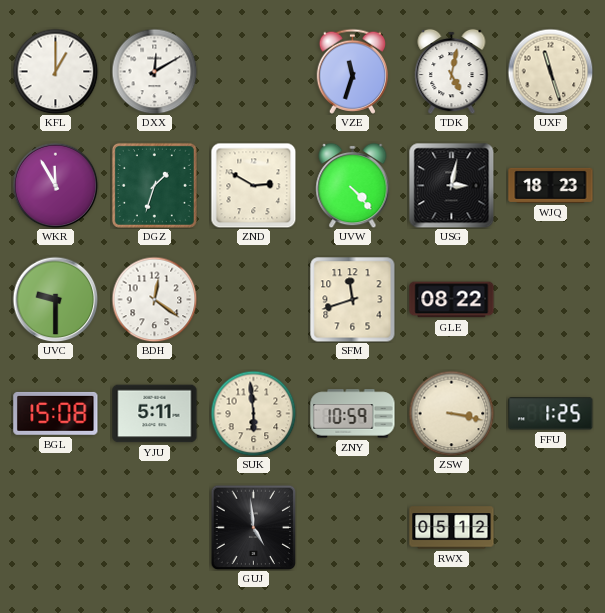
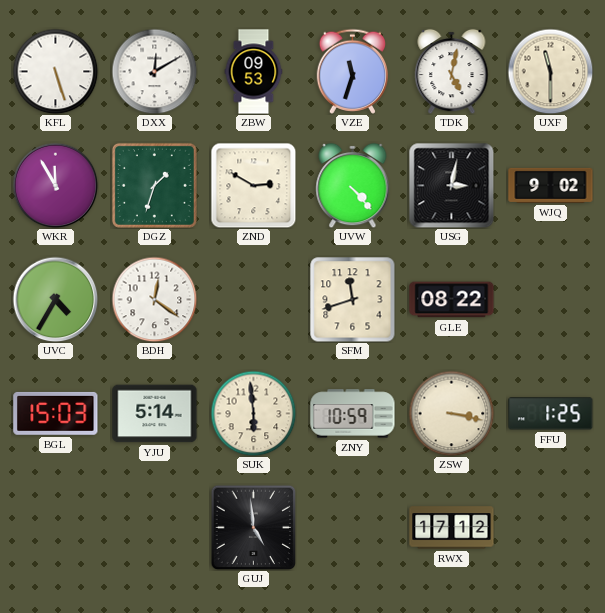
KFL: 1:00 -> 5:27 (55, 71)
ZBW: none -> 09:53 (254, 72)
UXF: 11:27 -> 11:30 (550, 71)
WJQ: 18:23 -> 9:02 (551, 185)
UVC: 9:30 -> 4:35 (55, 299)
BGL: 15:08 -> 15:03 (56, 413)
YJU: 5:11 -> 5:14 (155, 414)
RWX: 05:12 -> 17:12 (452, 528)
